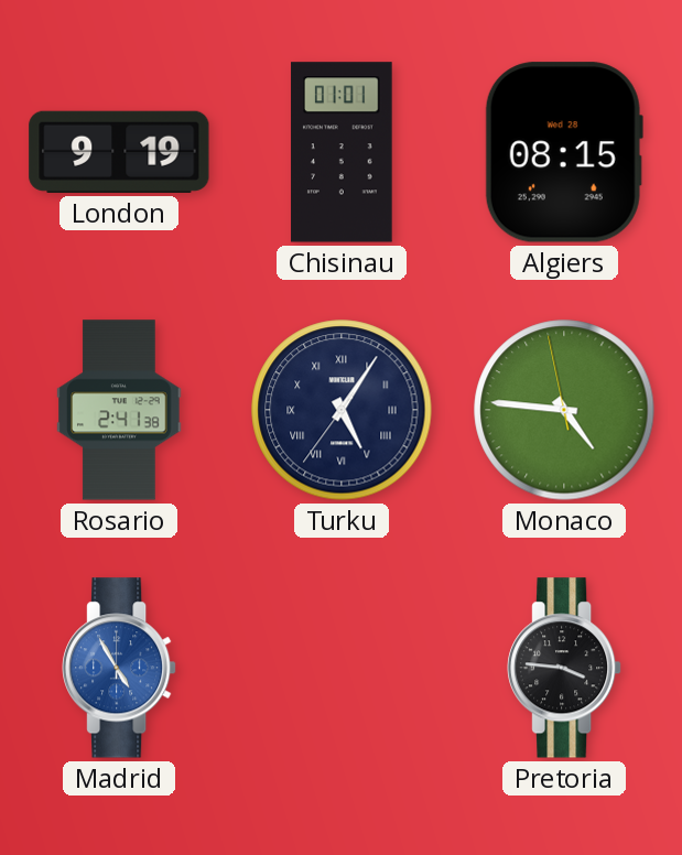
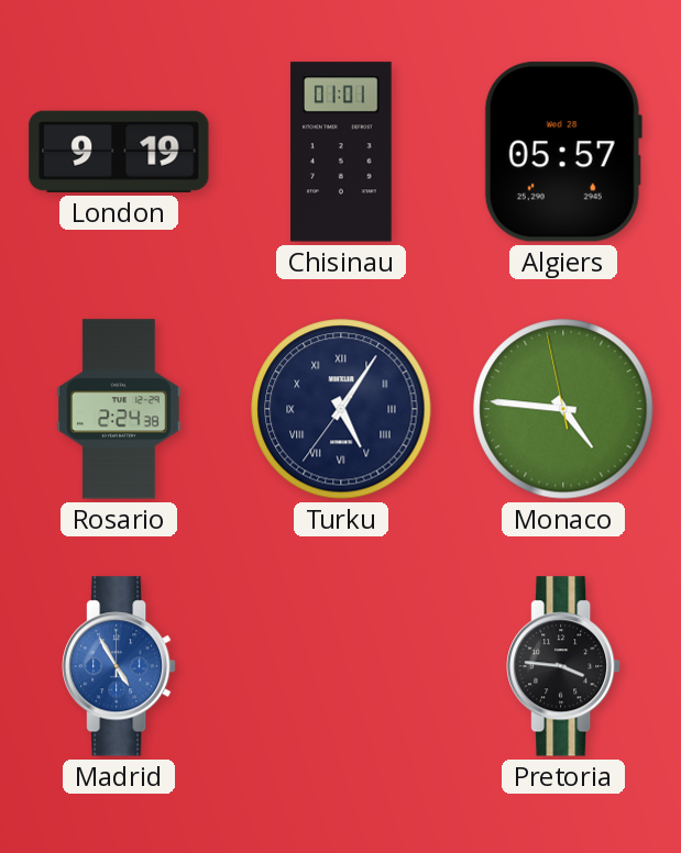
Algiers: 08:15 -> 05:57 (563, 152)
Rosario: 2:41 -> 2:24 (119, 409)
